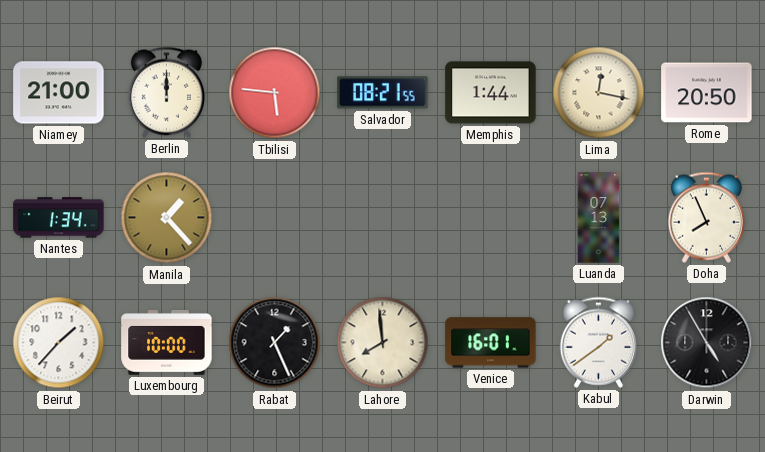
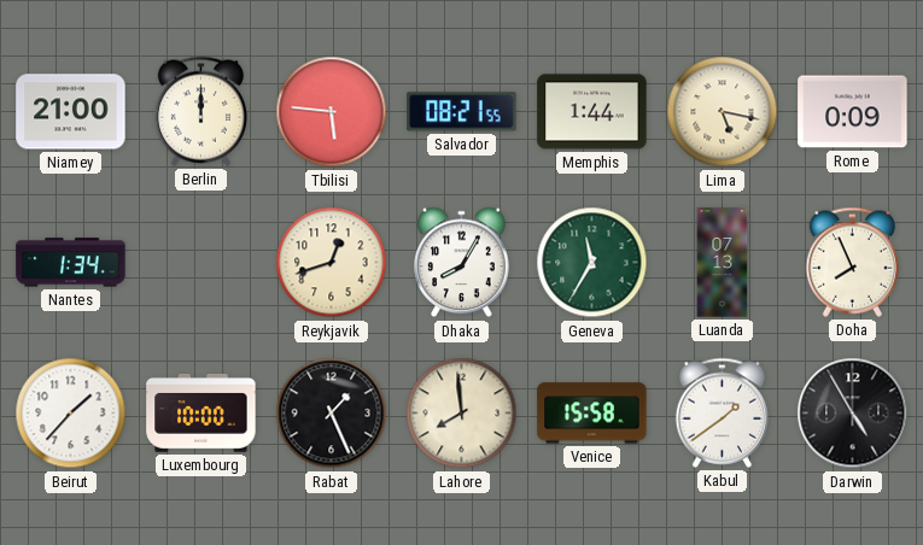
Lima: 12:17 -> 5:17 (723, 112)
Rome: 20:50 -> 0:09 (853, 112)
Manila: 1:23 -> none (167, 218)
Reykjavik: none -> 12:42 (332, 263)
Dhaka: none -> 8:05 (462, 263)
Geneva: none -> 11:35 (592, 263)
Venice: 16:01 -> 15:58 (592, 414)
